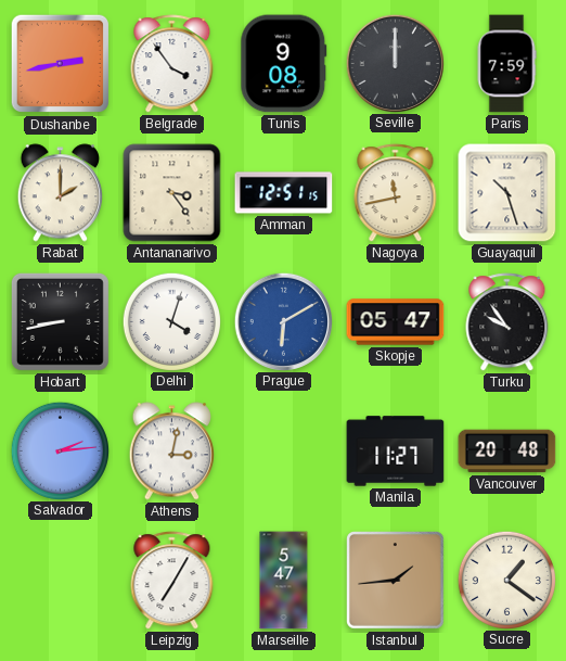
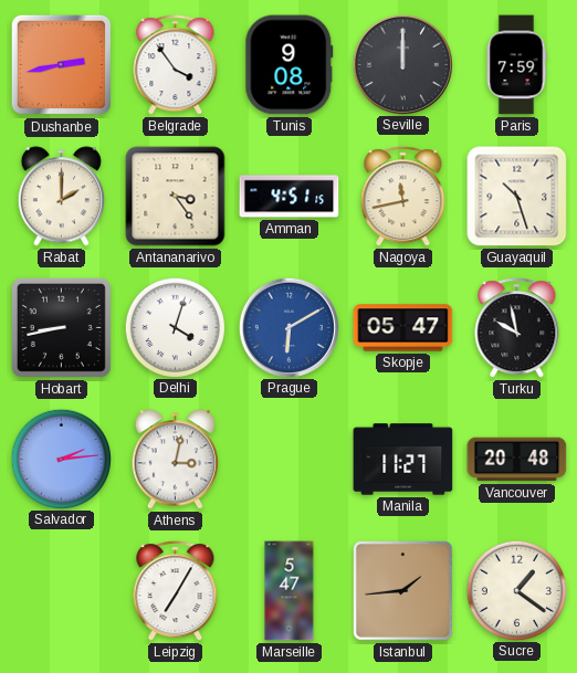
Amman: 12:51 -> 4:51 (290, 197)
Turku: 9:54 -> 9:58 (517, 328)
